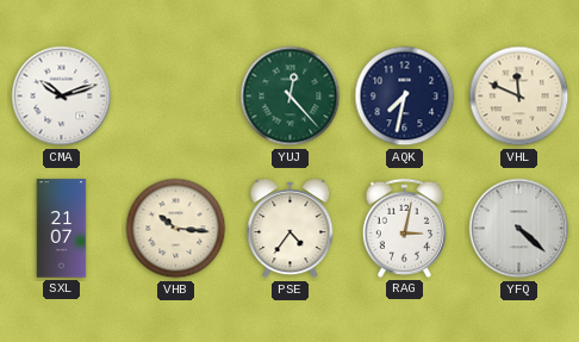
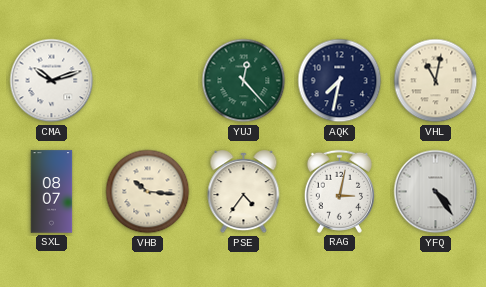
VHL: 11:49 -> 11:02 (436, 81)
SXL: 21:07 -> 08:07 (52, 192)
YFQ: 4:22 -> 4:24 (436, 192)
